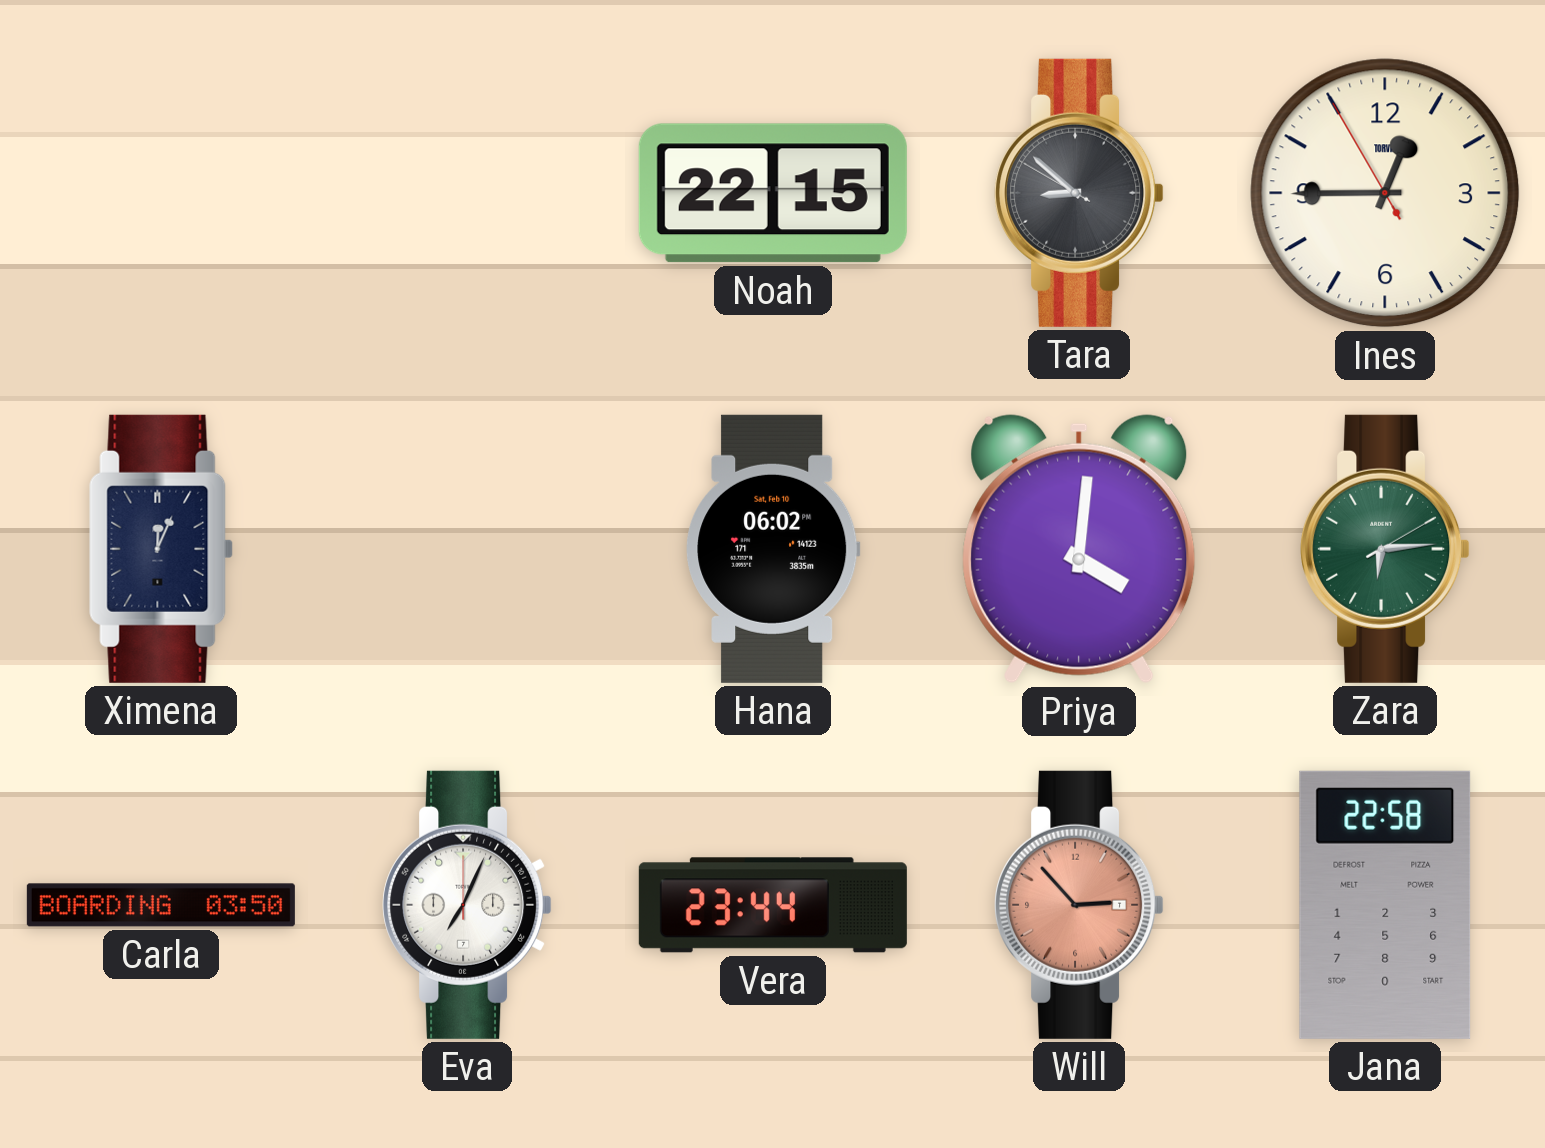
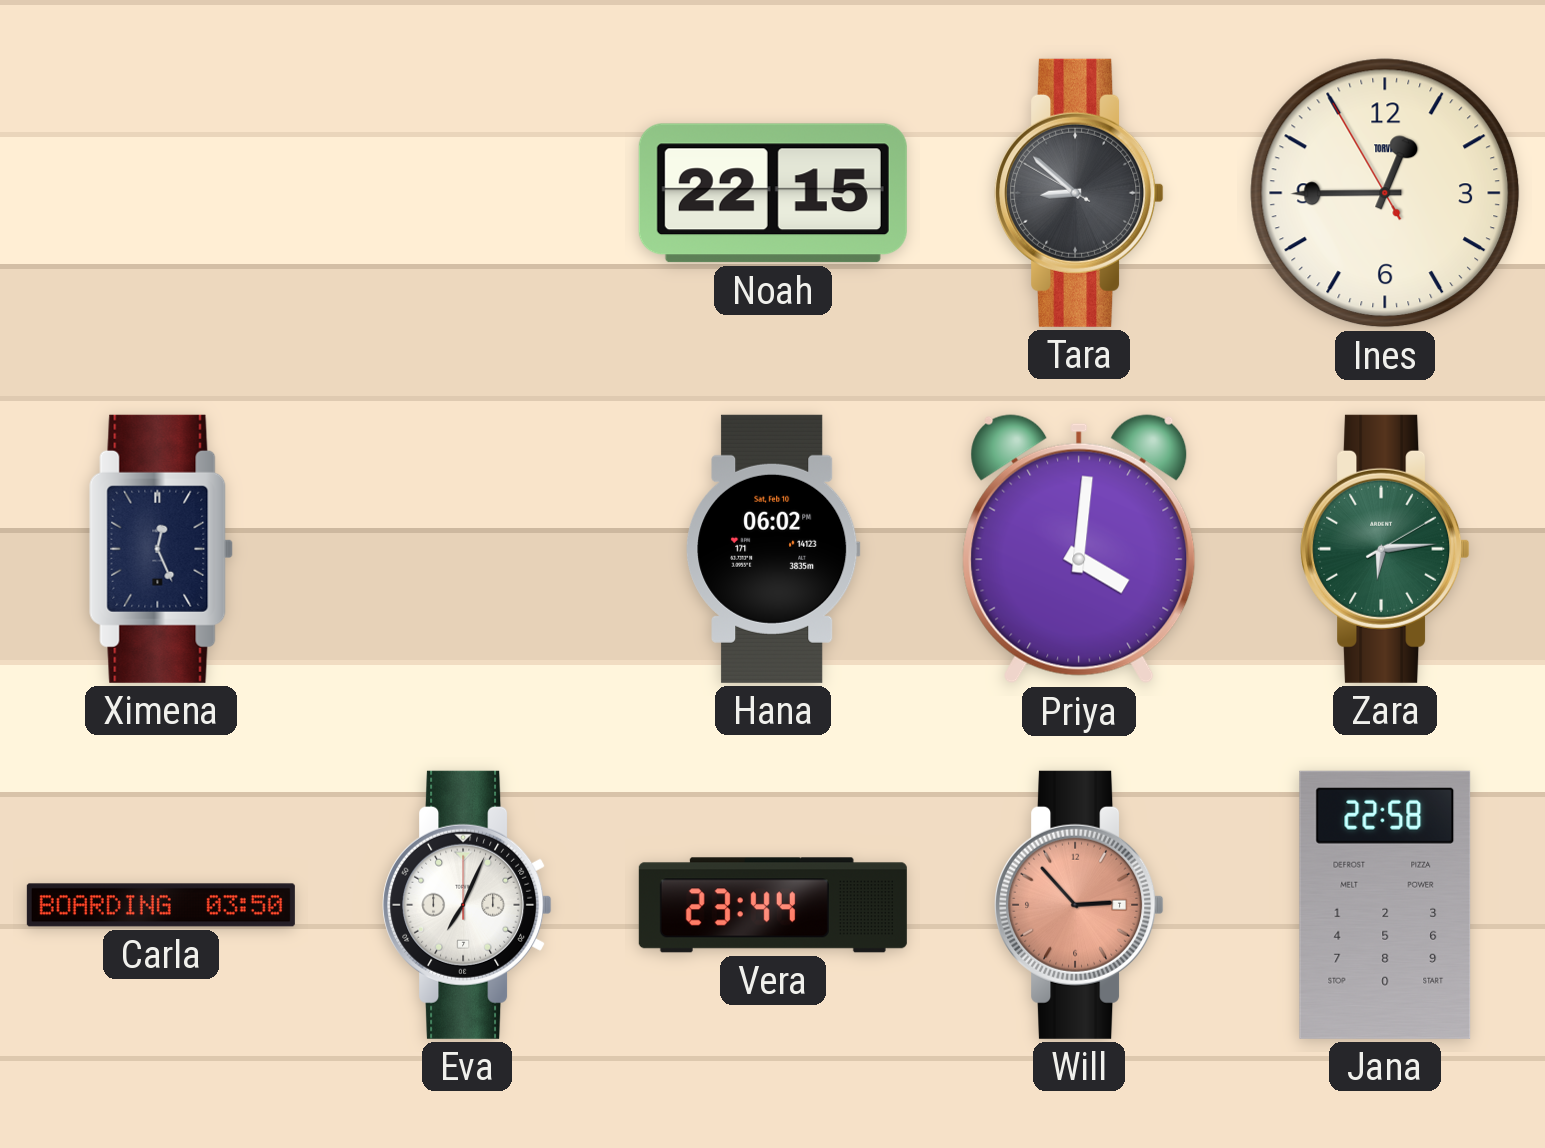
Ximena: 12:04 -> 12:26 (161, 549)
